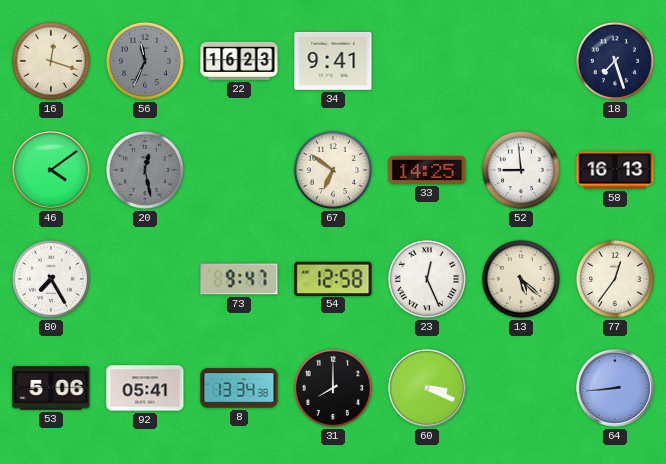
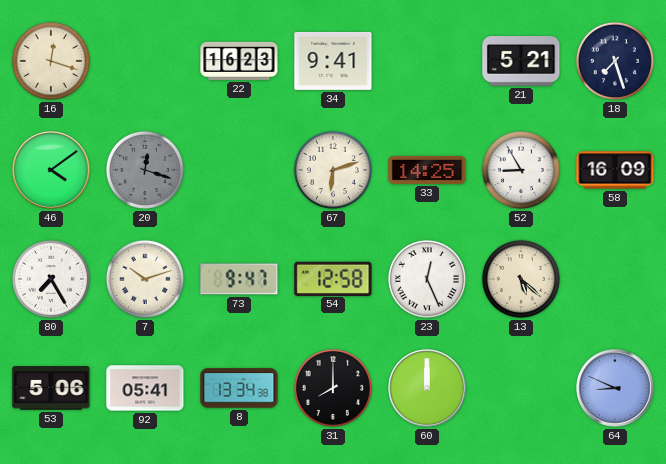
56: 11:34 -> none (145, 61)
21: none -> 5:21 (521, 62)
20: 12:28 -> 12:18 (145, 170)
67: 6:51 -> 6:12 (333, 170)
52: 8:59 -> 8:55 (521, 170)
58: 16:13 -> 16:09 (615, 170)
7: none -> 10:12 (145, 279)
77: 12:36 -> none (615, 279)
60: 3:19 -> 12:00 (428, 389)
64: 8:44 -> 8:49 (616, 389)
